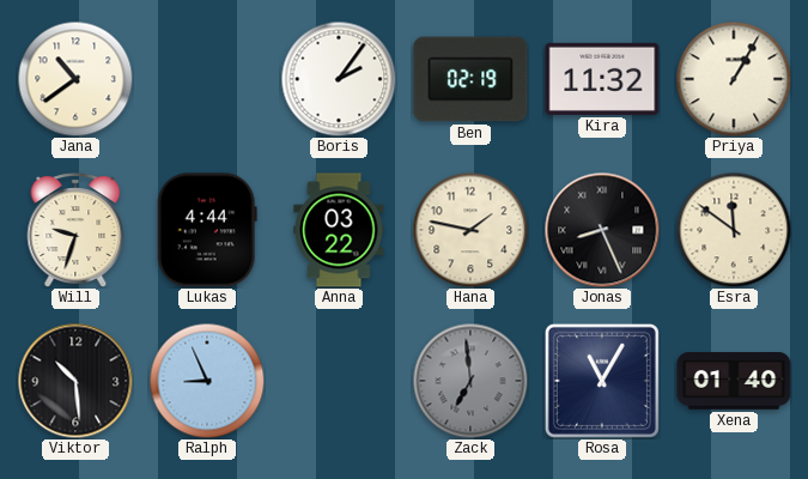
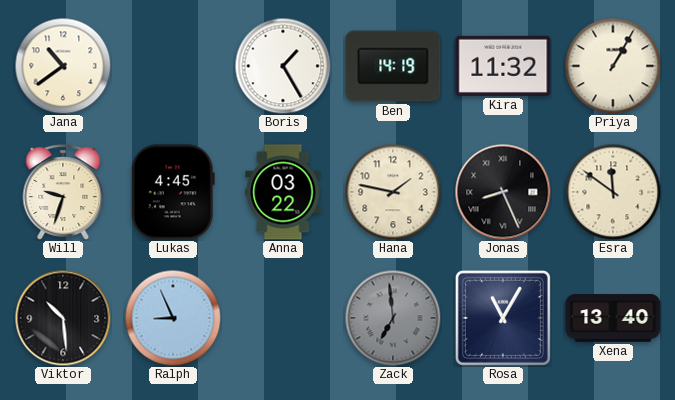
Boris: 2:06 -> 1:25 (283, 66)
Ben: 02:19 -> 14:19 (393, 66)
Lukas: 4:44 -> 4:45 (173, 192)
Xena: 01:40 -> 13:40 (613, 318)
